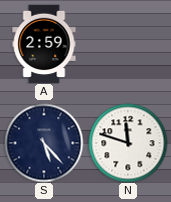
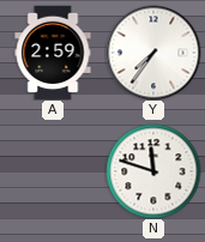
Y: none -> 7:36 (153, 53)
S: 5:23 -> none (44, 143)
